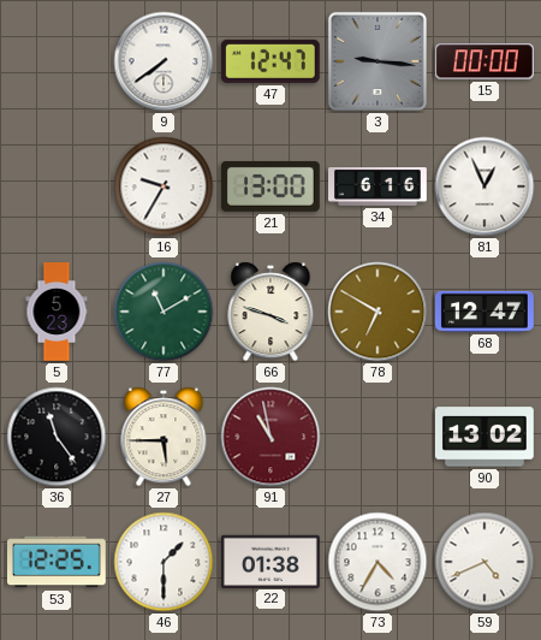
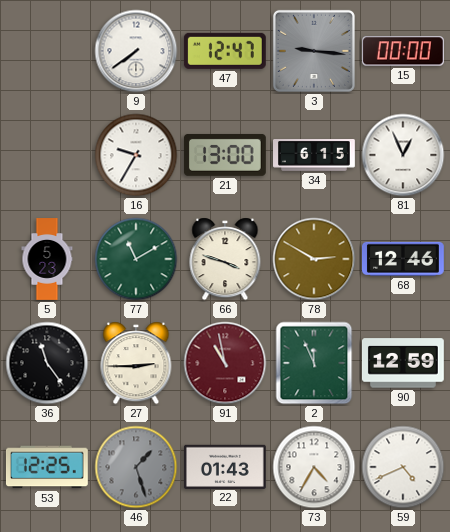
34: 6:16 -> 6:15 (315, 155)
78: 6:50 -> 2:50 (314, 259)
68: 12:47 -> 12:46 (403, 259)
27: 5:45 -> 2:45 (136, 363)
2: none -> 11:56 (314, 363)
90: 13:02 -> 12:59 (403, 363)
46: 1:30 -> 1:27 (136, 467)
46 dial: white -> grey (136, 467)
22: 01:38 -> 01:43 (225, 466)
